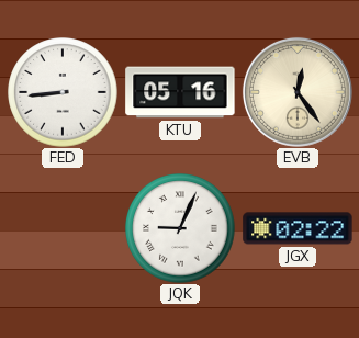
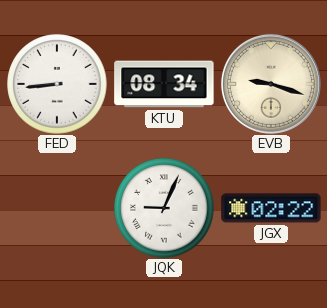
KTU: 05:16 -> 08:34 (164, 84)
EVB: 12:24 -> 9:18 (271, 84)
